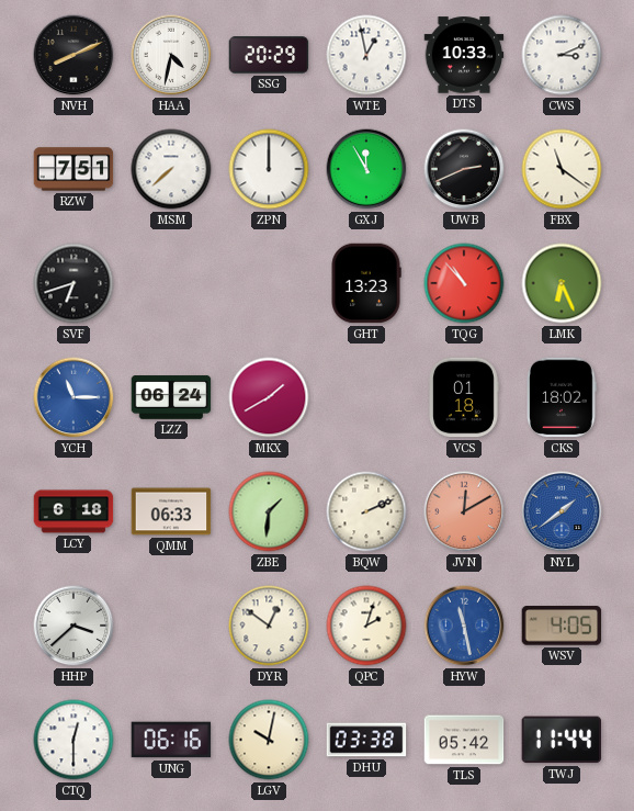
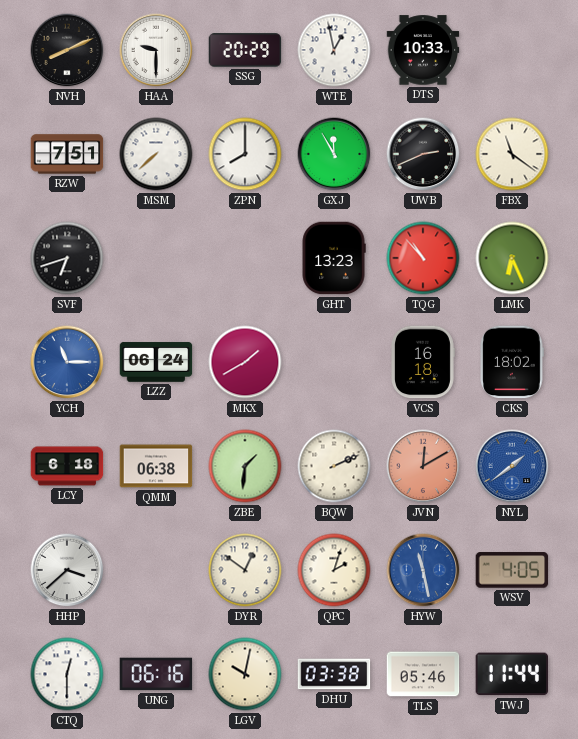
HAA: 4:32 -> 9:30 (156, 50)
CWS: 3:11 -> none (562, 55)
ZPN: 12:00 -> 8:00 (245, 154)
VCS: 01:18 -> 16:18 (423, 362)
QMM: 06:33 -> 06:38 (156, 466)
TLS: 05:42 -> 05:46 (423, 674)
